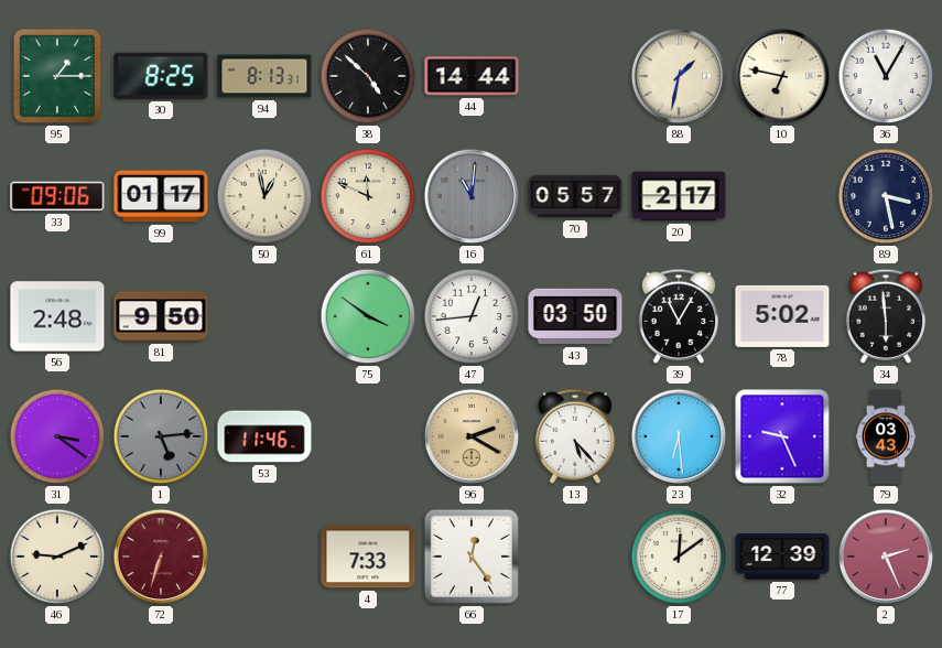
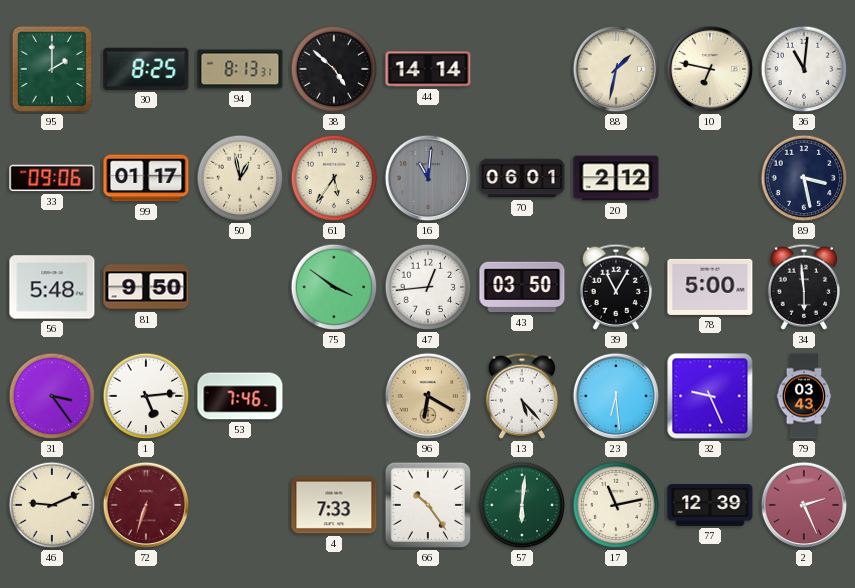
95: 1:15 -> 2:00 (52, 69)
44: 14:44 -> 14:14 (428, 69)
36: 11:05 -> 11:01 (804, 69)
61: 11:49 -> 5:36 (334, 178)
70: 05:57 -> 06:01 (522, 178)
20: 2:17 -> 2:12 (616, 178)
56: 2:48 -> 5:48 (52, 287)
78: 5:02 -> 5:00 (710, 287)
31: 3:21 -> 3:24 (52, 396)
1 dial: grey -> white (146, 396)
53: 11:46 -> 7:46 (240, 396)
96: 2:20 -> 6:20 (428, 396)
66: 12:24 -> 10:24 (428, 505)
57: none -> 6:01 (522, 505)
17: 12:09 -> 11:13 (616, 505)
